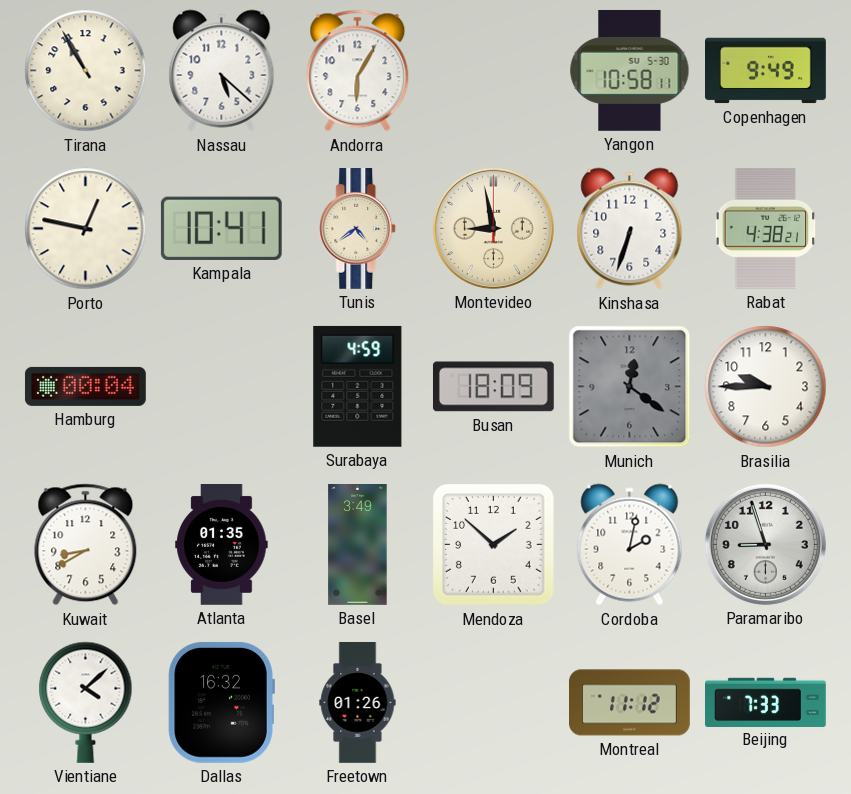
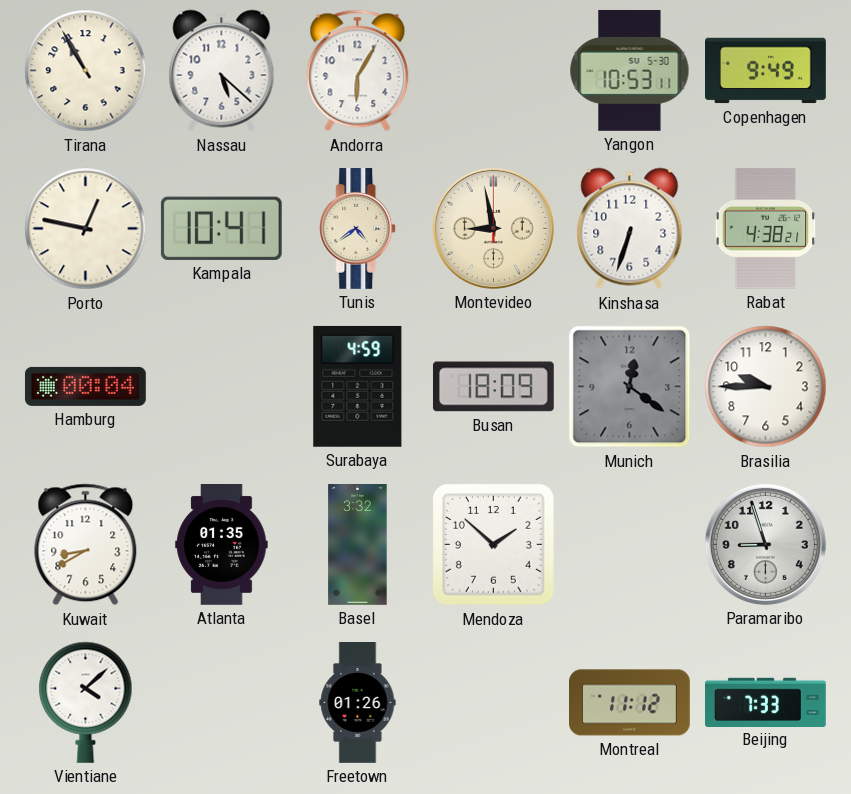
Yangon: 10:58 -> 10:53 (630, 70)
Basel: 3:49 -> 3:32 (358, 545)
Cordoba: 2:02 -> none (630, 545)
Dallas: 16:32 -> none (221, 702)
